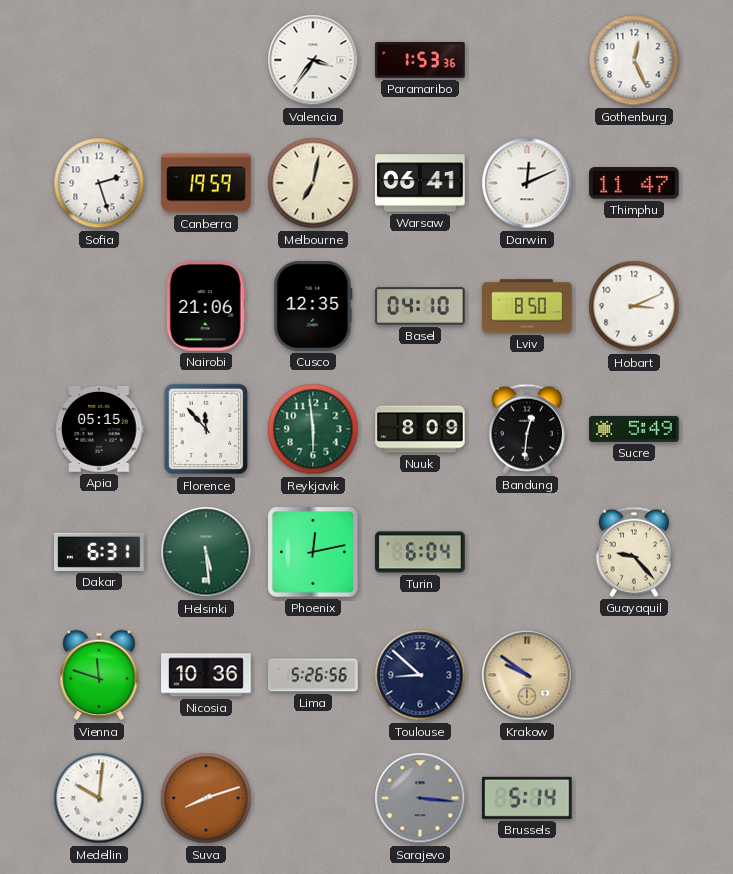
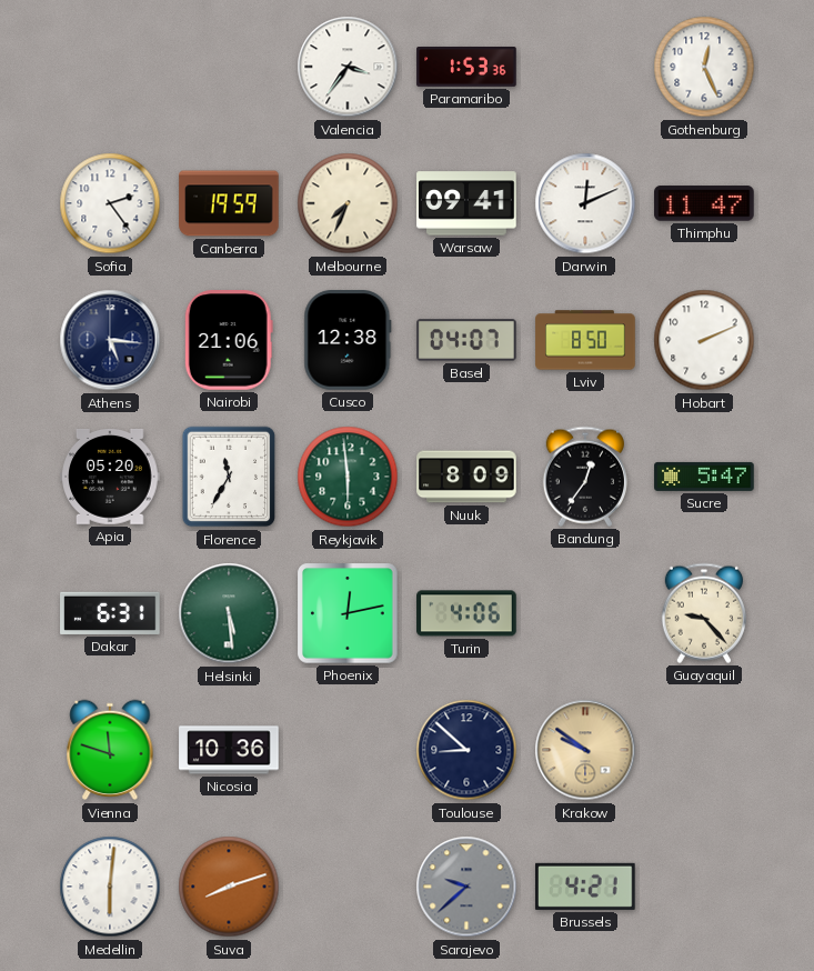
Sofia: 2:27 -> 2:24 (110, 203)
Melbourne: 7:02 -> 7:34 (348, 203)
Warsaw: 06:41 -> 09:41 (466, 203)
Athens: none -> 5:16 (110, 340)
Cusco: 12:35 -> 12:38 (348, 340)
Basel: 04:10 -> 04:07 (466, 340)
Hobart: 3:11 -> 2:11 (704, 340)
Apia: 05:15 -> 05:20 (110, 477)
Florence: 11:53 -> 11:35 (229, 477)
Bandung: 12:31 -> 12:36 (585, 477)
Sucre: 5:49 -> 5:47 (704, 477)
Turin: 6:04 -> 4:06 (466, 613)
Lima: 5:26 -> none (313, 675)
Medellin: 10:01 -> 6:01 (110, 887)
Sarajevo: 3:16 -> 9:38 (466, 887)
Brussels: 5:14 -> 4:21 (586, 887)
